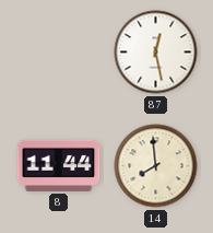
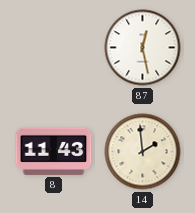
8: 11:44 -> 11:43 (54, 151)
14: 7:59 -> 1:59 (143, 152)
